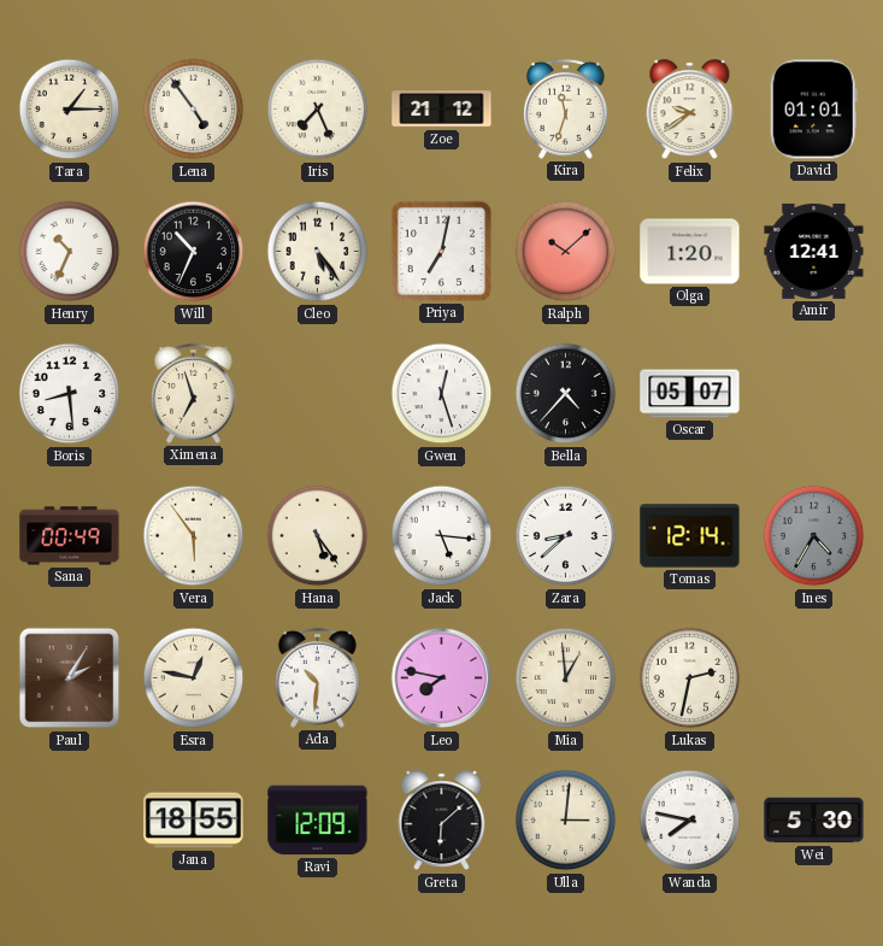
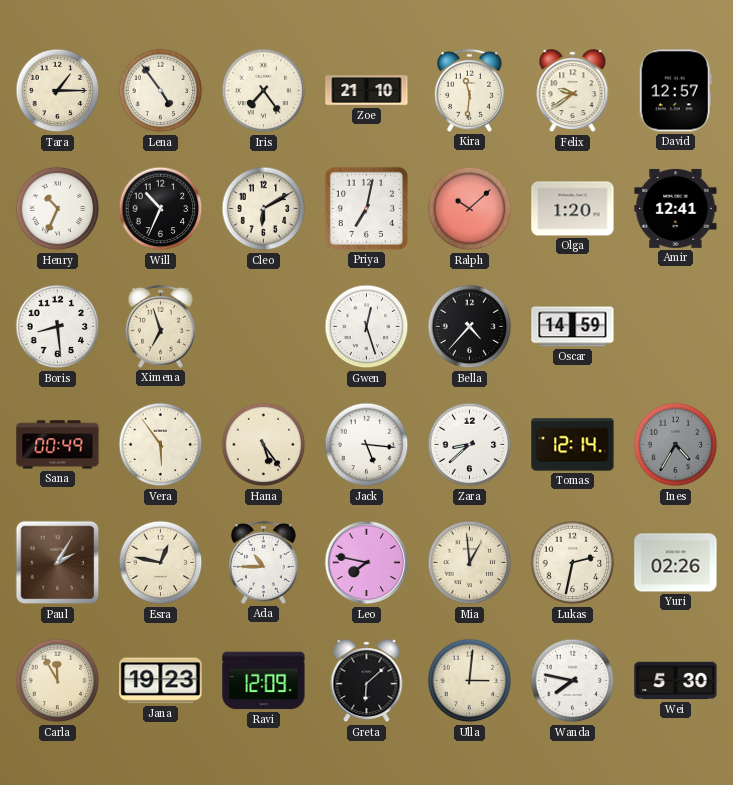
Iris: 7:26 -> 7:24 (264, 91)
Zoe: 21:12 -> 21:10 (367, 91)
Kira: 11:33 -> 11:31 (469, 90)
David: 01:01 -> 12:57 (675, 91)
Cleo: 5:24 -> 6:10 (264, 209)
Oscar: 05:07 -> 14:59 (573, 327)
Ada: 10:31 -> 10:45 (263, 562)
Yuri: none -> 02:26 (676, 563)
Carla: none -> 11:55 (58, 681)
Jana: 18:55 -> 19:23 (161, 681)
